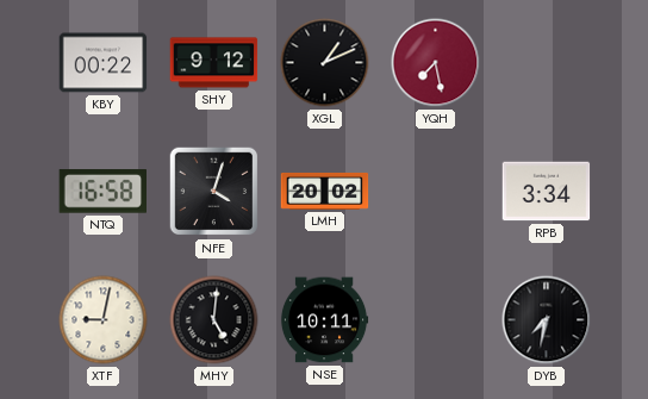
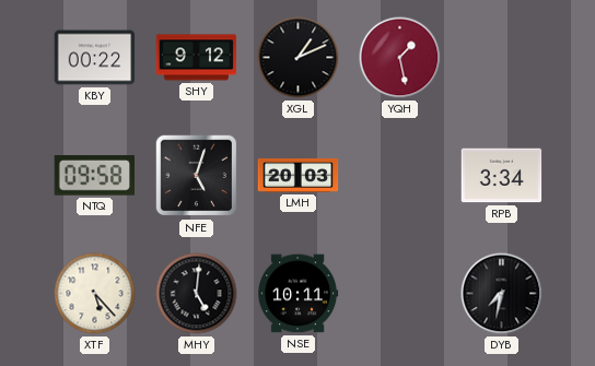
YQH: 7:28 -> 1:28 (400, 58)
NTQ: 16:58 -> 09:58 (95, 176)
NFE: 4:03 -> 5:03 (197, 176)
LMH: 20:02 -> 20:03 (299, 175)
XTF: 9:02 -> 5:23 (95, 294)
